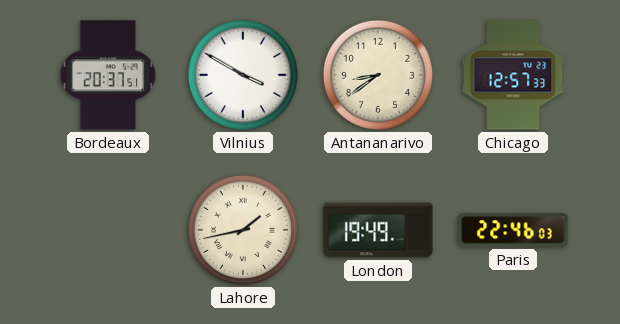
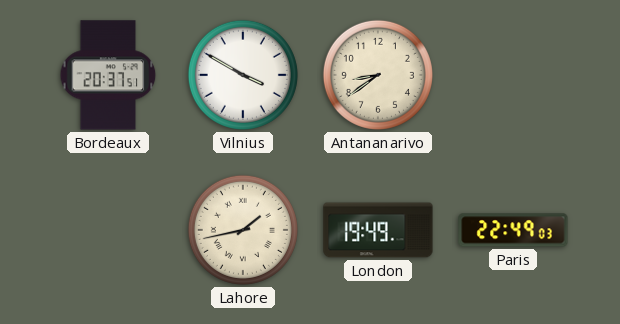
Chicago: 12:57 -> none (513, 75)
Paris: 22:46 -> 22:49 (513, 230)
